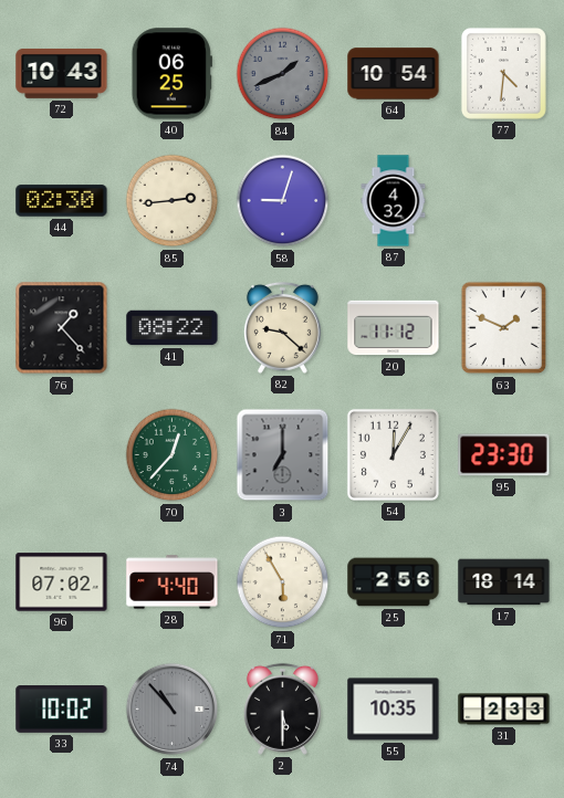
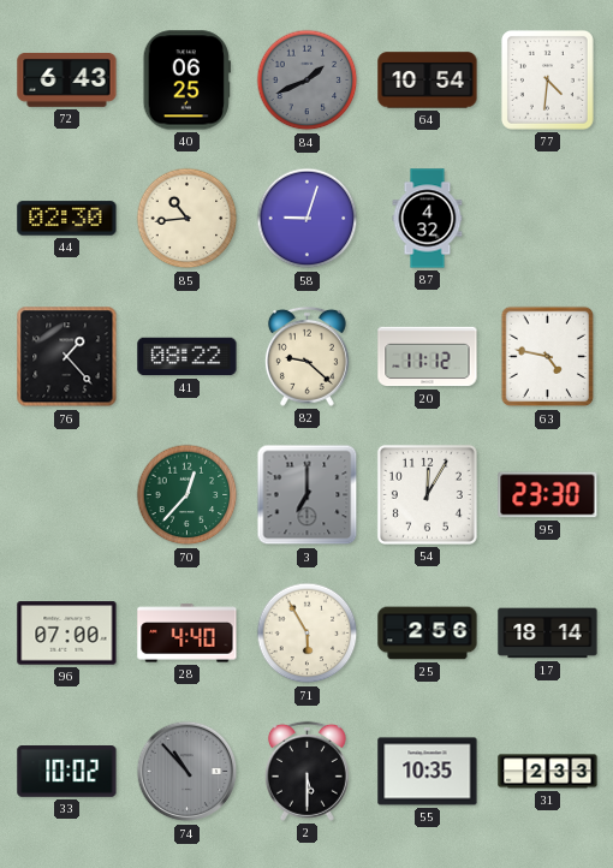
72: 10:43 -> 6:43 (67, 81)
85: 2:44 -> 10:44 (188, 219)
63: 1:49 -> 4:47 (548, 357)
96: 07:02 -> 07:00 (67, 634)
